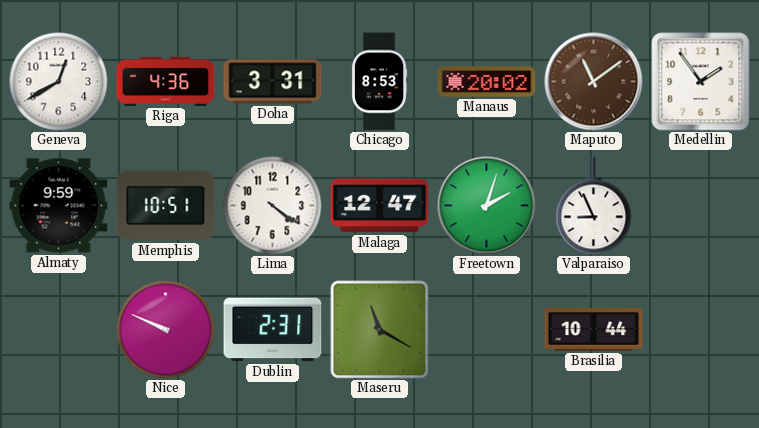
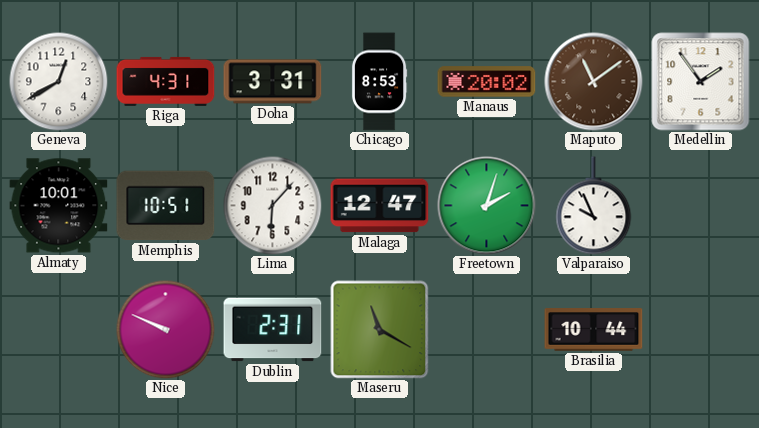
Riga: 4:36 -> 4:31 (166, 81)
Almaty: 9:59 -> 10:01 (59, 206)
Lima: 4:21 -> 6:07 (273, 206)
Valparaiso: 8:56 -> 9:56 (594, 206)
